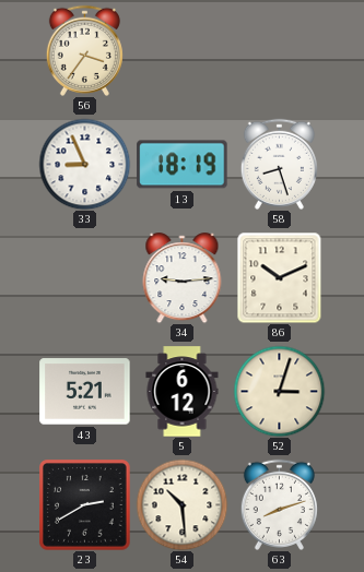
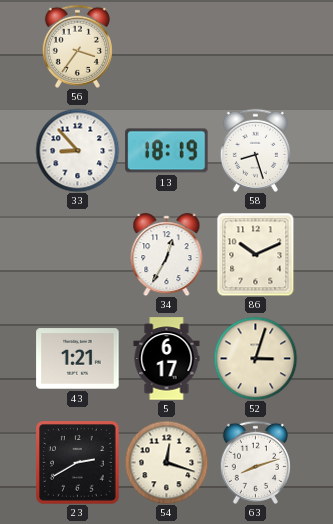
33: 8:56 -> 8:53 (77, 150)
34: 9:14 -> 12:35 (167, 255)
43: 5:21 -> 1:21 (78, 359)
5: 6:12 -> 6:17 (167, 359)
54: 10:29 -> 12:18 (166, 462)
